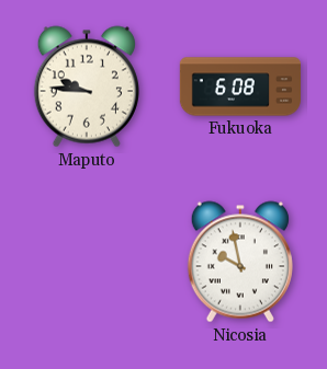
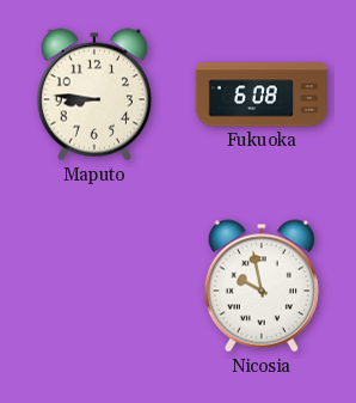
Maputo: 9:46 -> 8:46 (94, 94)
